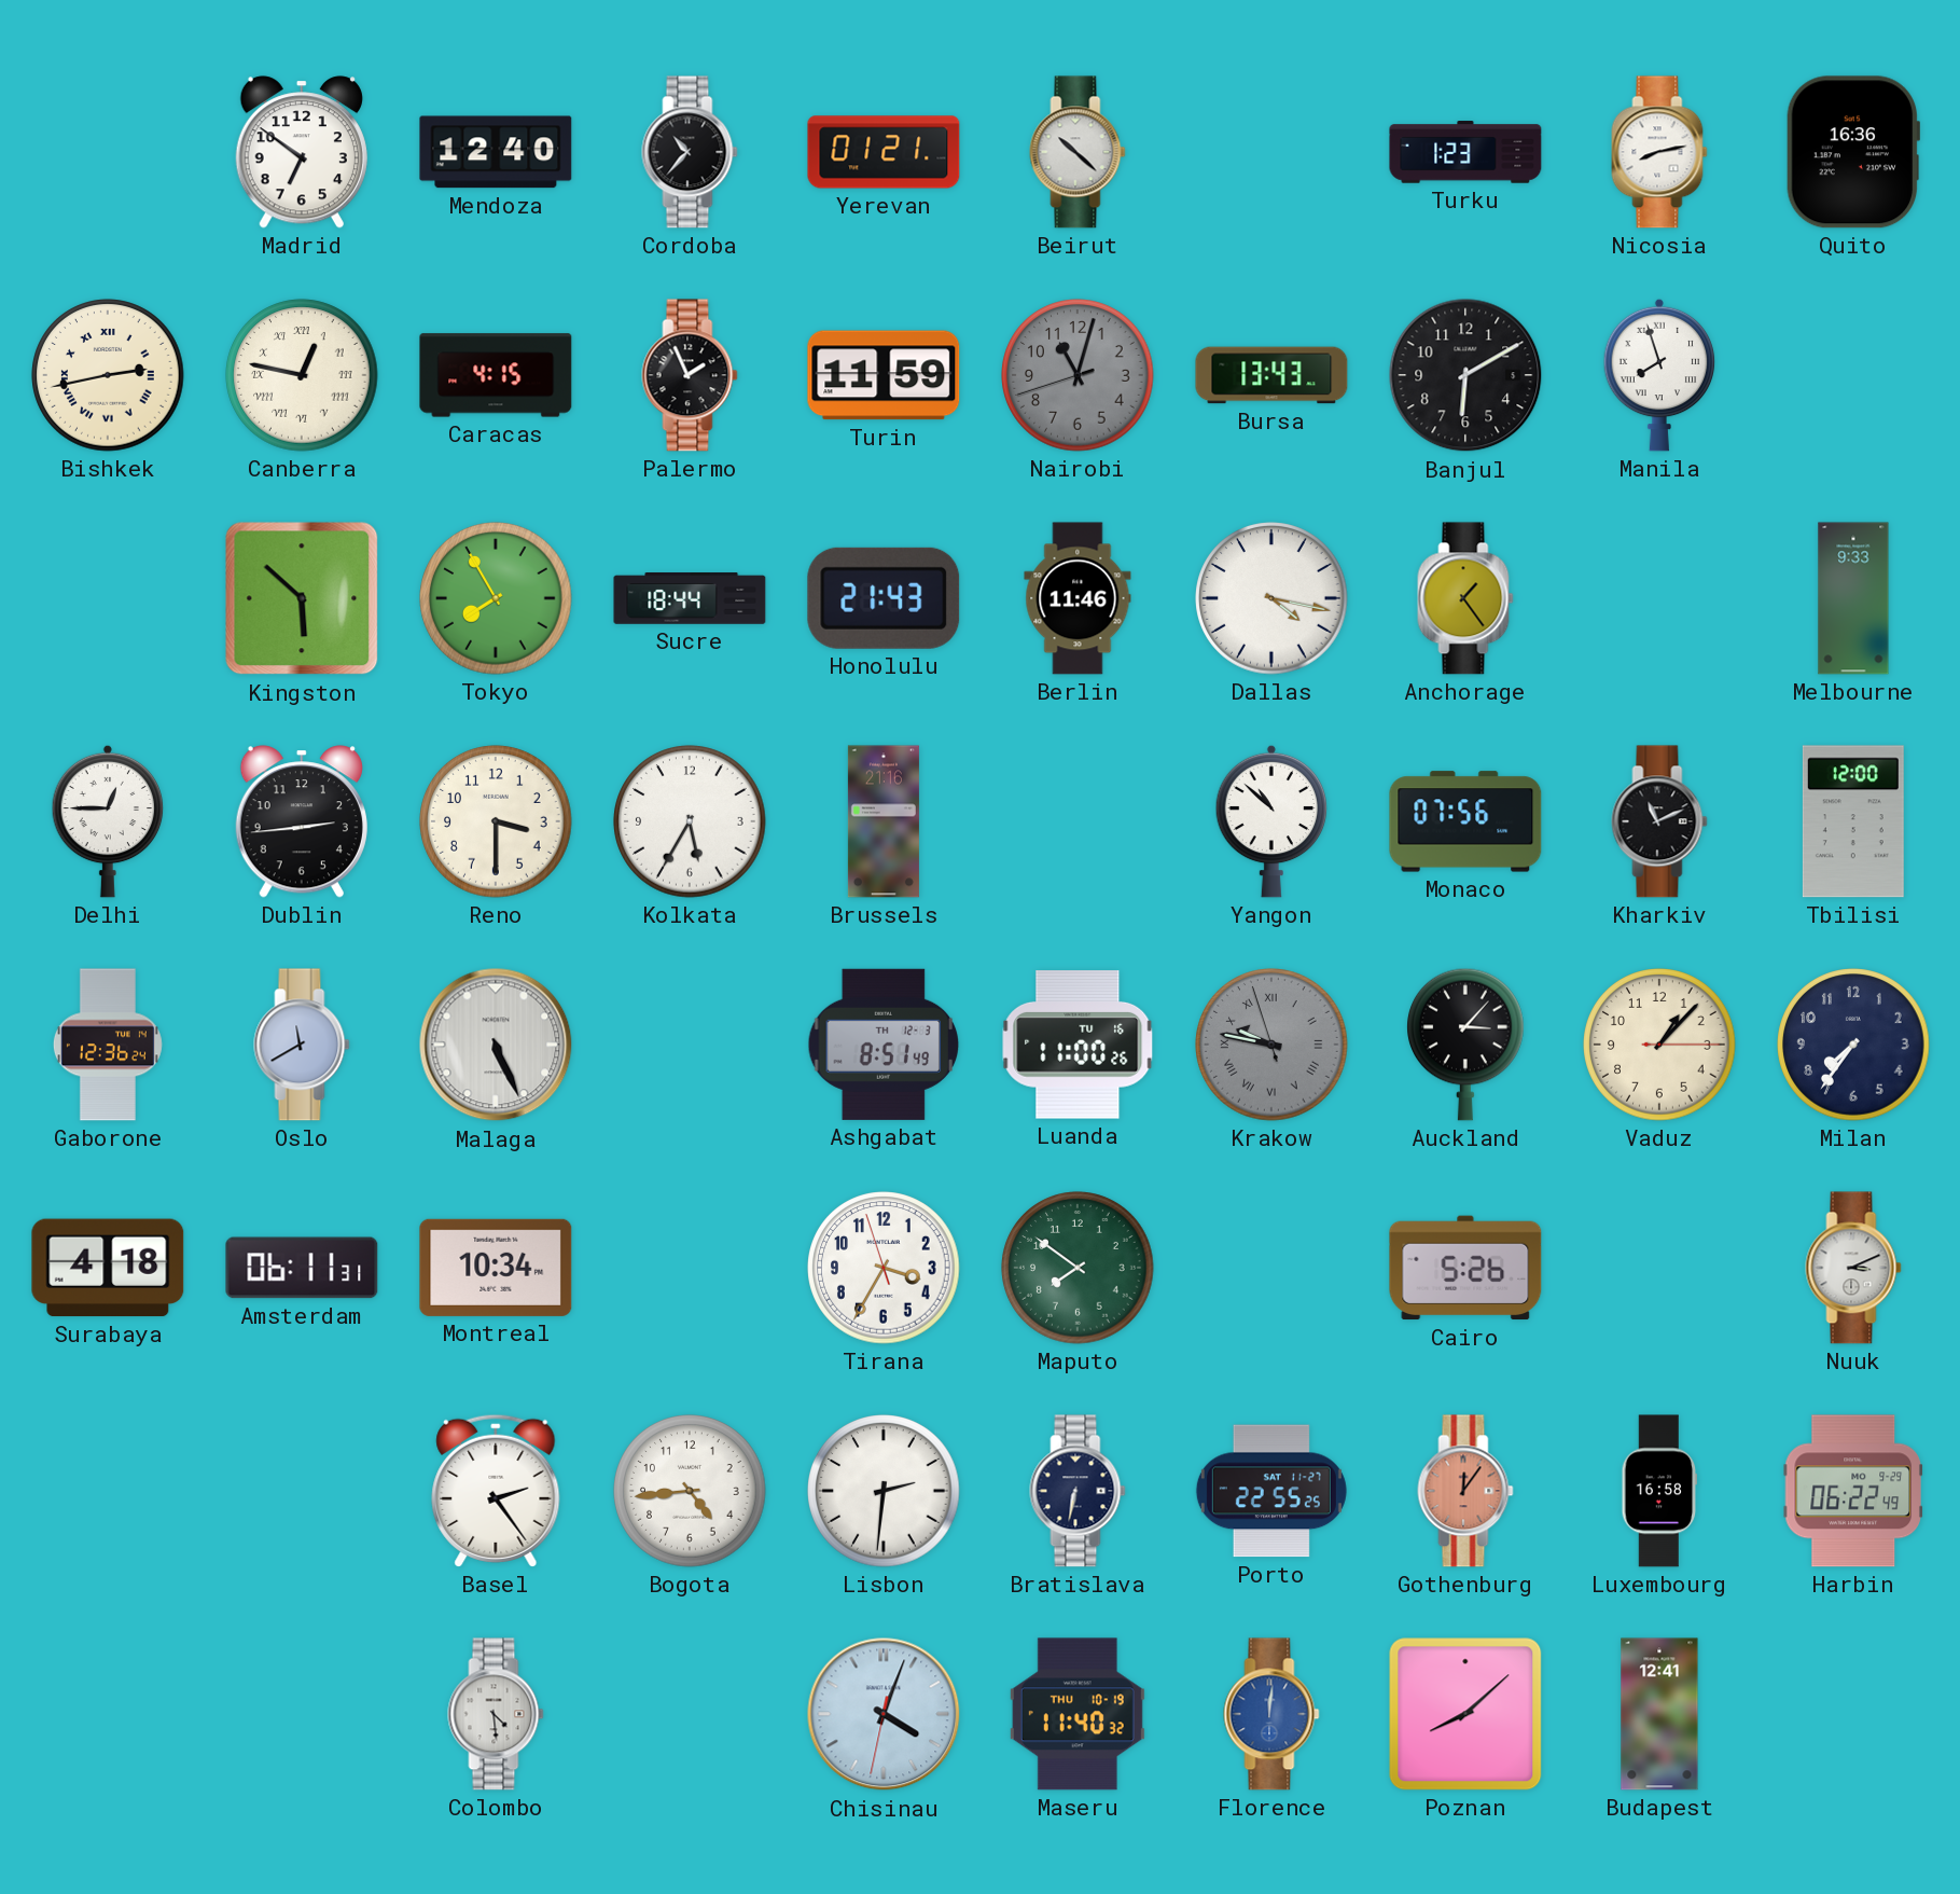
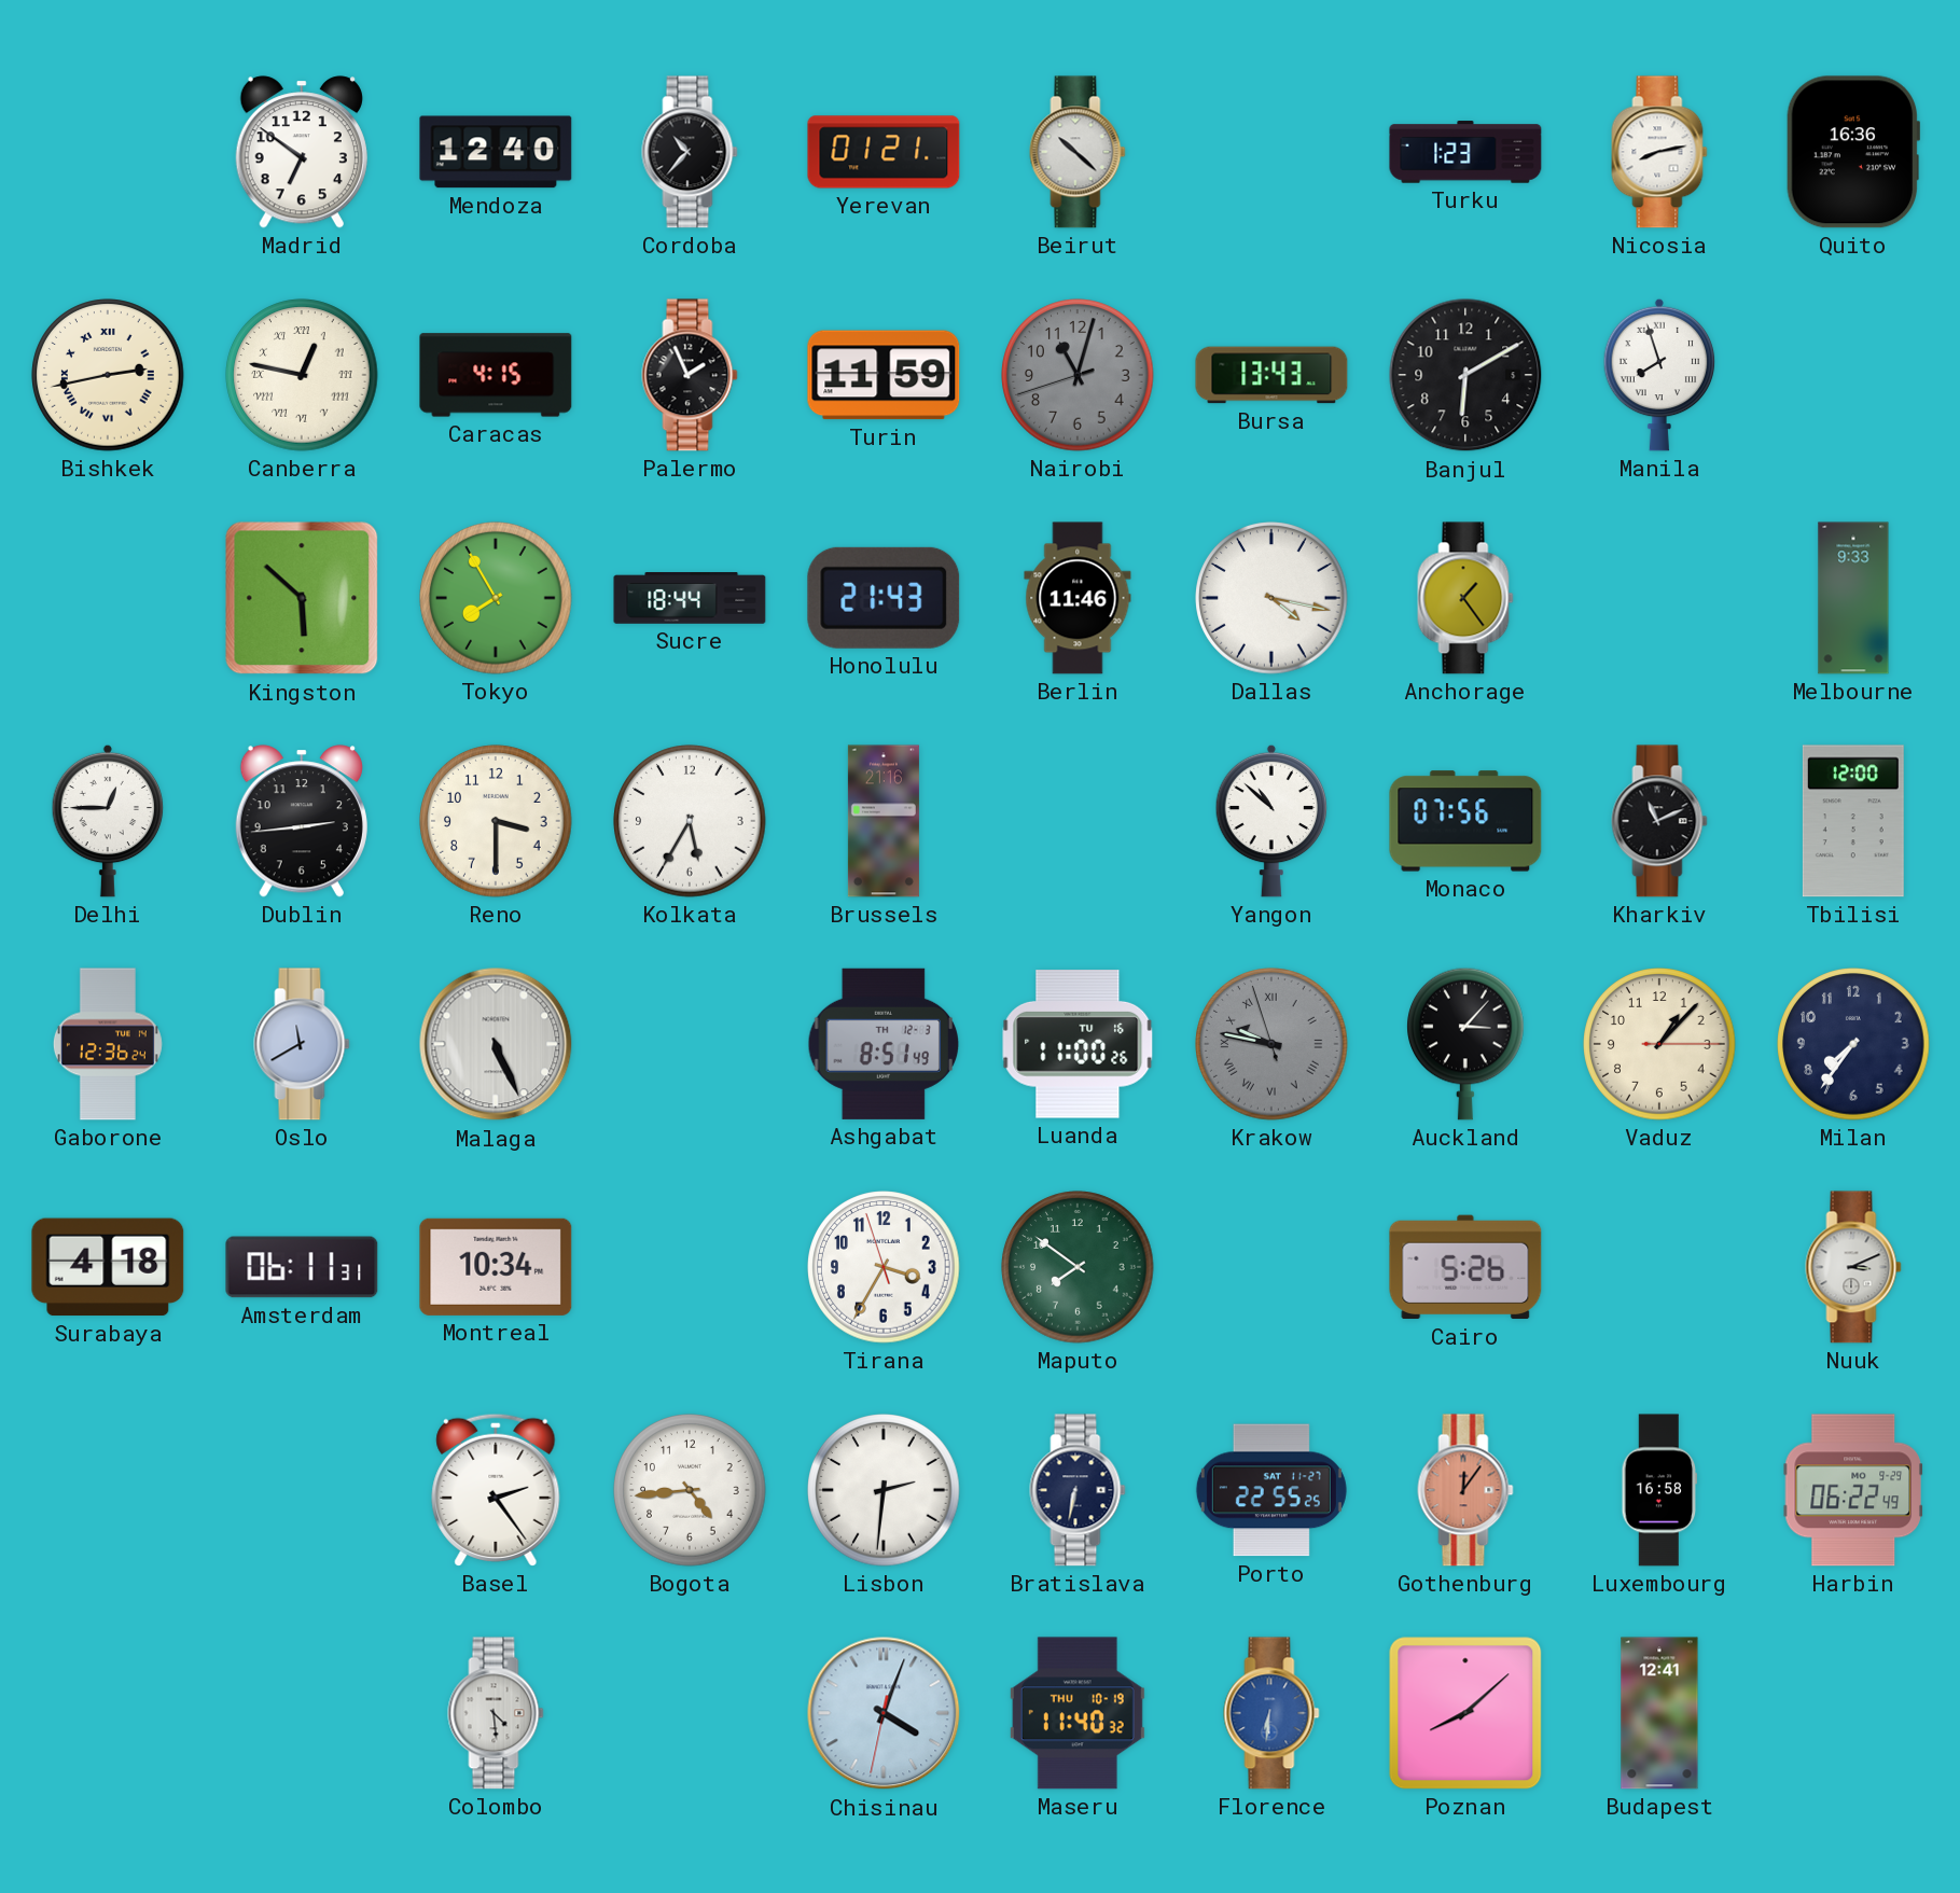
Florence: 12:01 -> 6:31 (1271, 1713)
